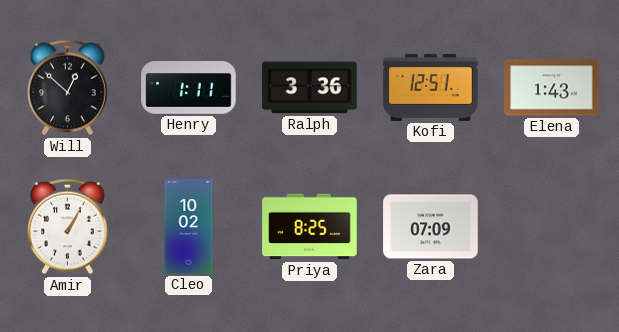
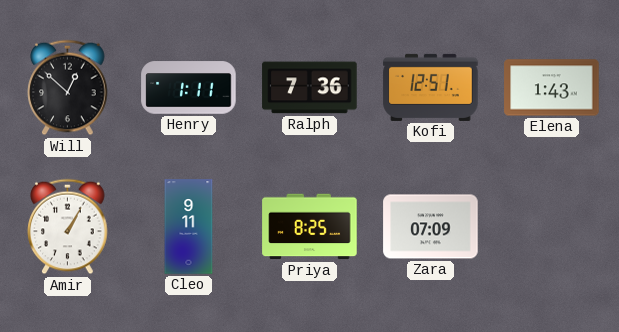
Ralph: 3:36 -> 7:36 (310, 88)
Cleo: 10:02 -> 9:11 (189, 227)
